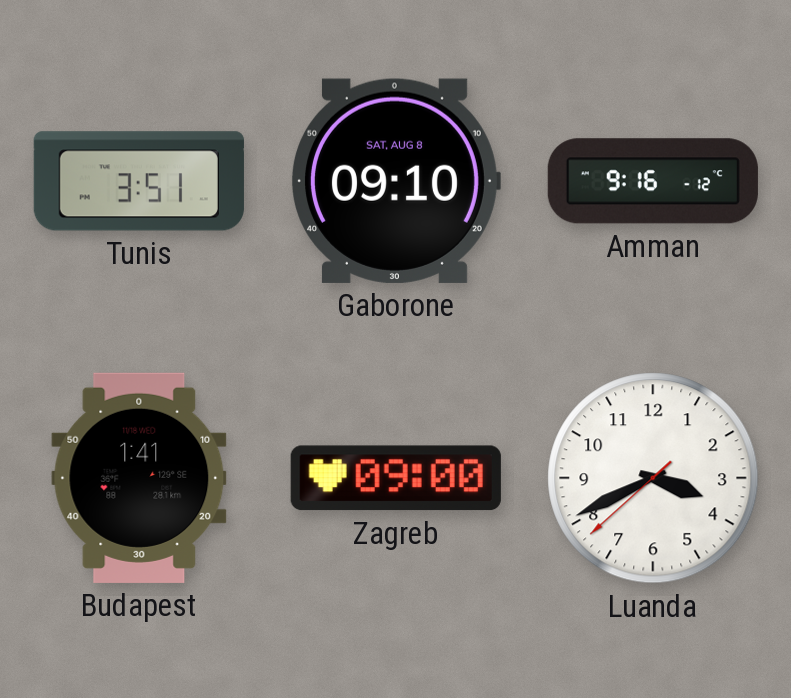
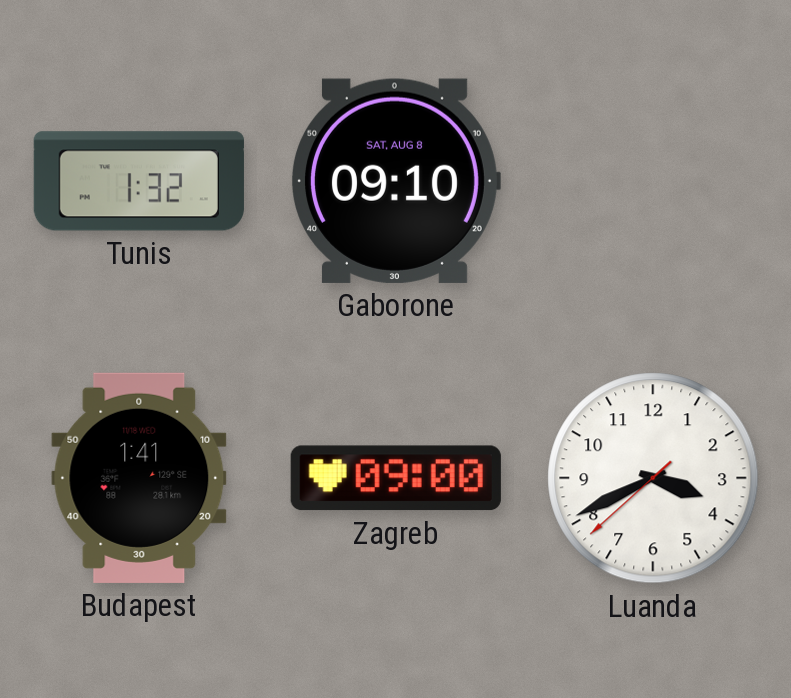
Tunis: 3:51 -> 1:32 (139, 181)
Amman: 9:16 -> none (653, 181)
